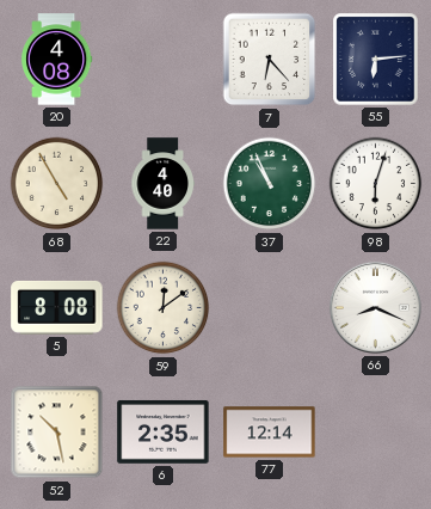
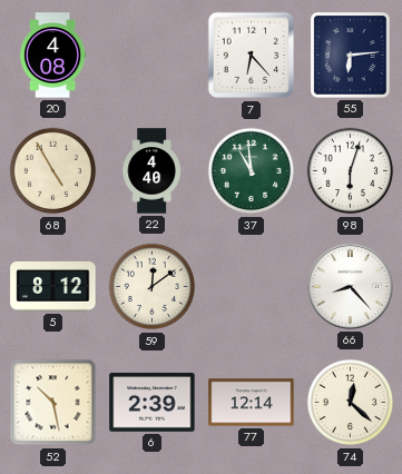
37: 10:56 -> 10:59 (252, 171)
5: 8:08 -> 8:12 (53, 286)
66: 8:19 -> 8:23 (350, 286)
6: 2:35 -> 2:39 (153, 402)
74: none -> 12:22 (351, 403)
